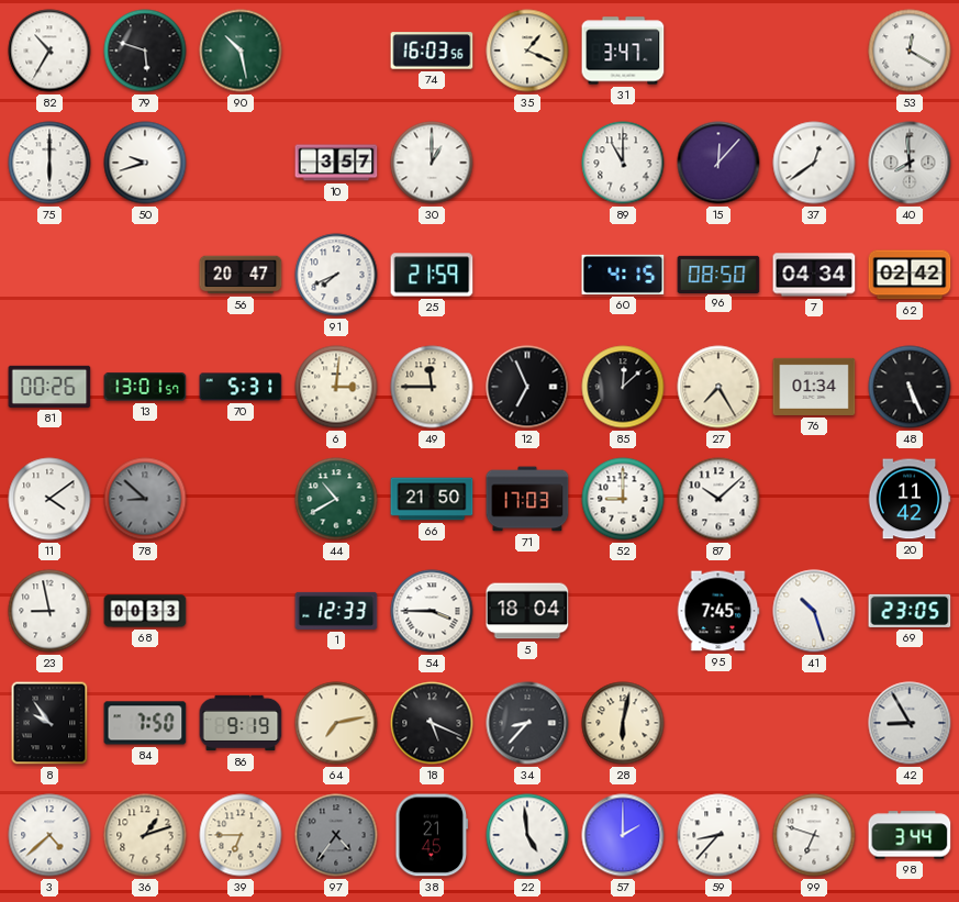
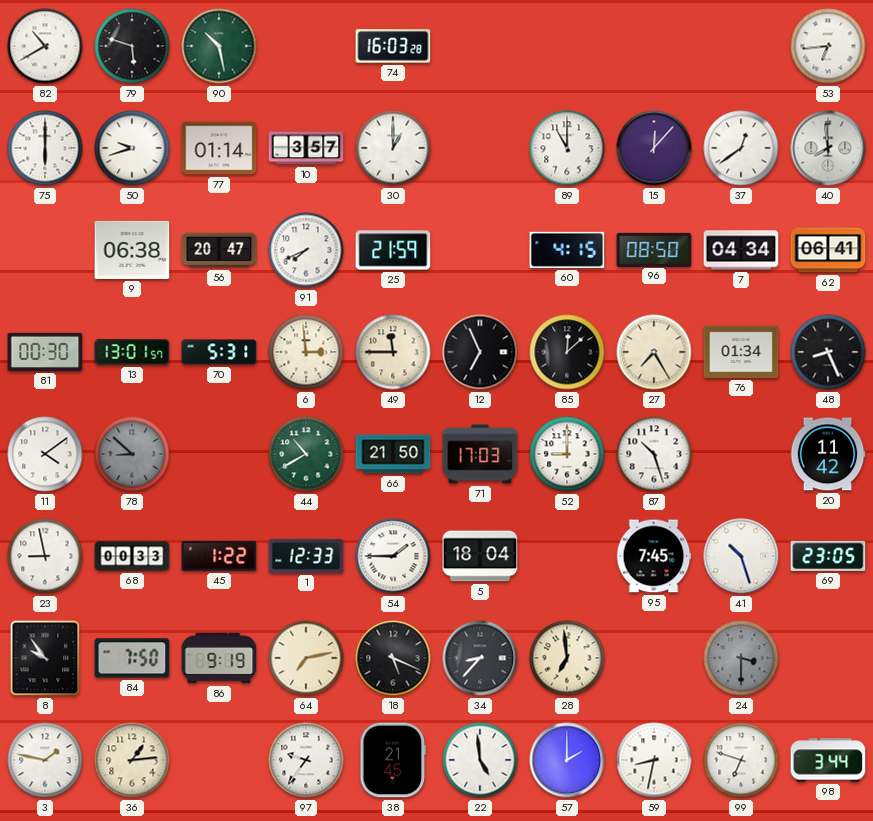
82: 10:35 -> 10:40 (45, 46)
74: 16:03:56 -> 16:03:28 (393, 46)
35: 1:19 -> none (527, 51)
31: 3:47 -> none (623, 51)
53: 12:20 -> 6:44 (828, 46)
77: none -> 01:14 (219, 148)
9: none -> 06:38 (132, 250)
62: 02:42 -> 06:41 (828, 250)
81: 00:26 -> 00:30 (45, 352)
6: 3:01 -> 2:59 (306, 352)
48: 5:26 -> 8:26 (828, 352)
87: 10:08 -> 10:27 (654, 454)
45: none -> 1:22 (219, 556)
54: 3:45 -> 1:45 (393, 556)
28: 6:02 -> 6:59 (567, 658)
24: none -> 3:30 (741, 658)
42: 8:55 -> none (910, 723)
3: 4:38 -> 1:47 (45, 760)
36: 1:12 -> 1:14 (132, 760)
39: 6:45 -> none (241, 835)
97: 4:36 -> 9:36 (306, 760)
97 dial: grey -> white (306, 760)
59: 8:37 -> 8:32 (654, 760)
